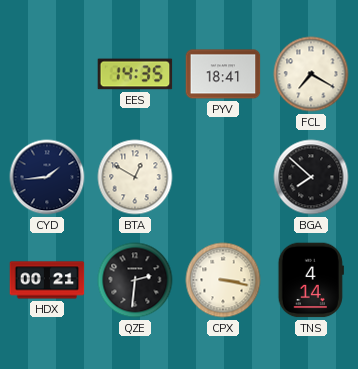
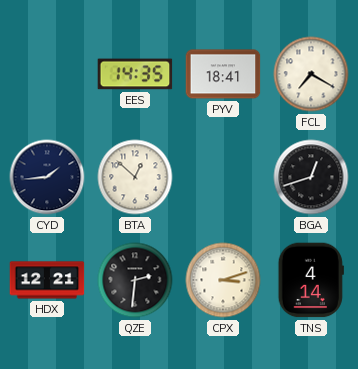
BTA: 12:50 -> 12:52 (135, 177)
BGA: 7:52 -> 12:42 (311, 177)
HDX: 00:21 -> 12:21 (47, 280)
CPX: 3:17 -> 3:12 (223, 280)
